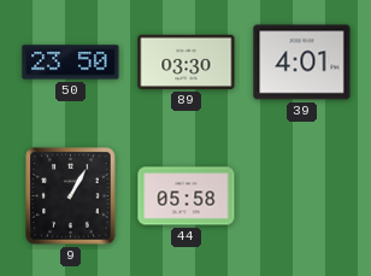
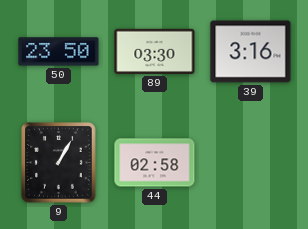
39: 4:01 -> 3:16 (251, 52)
44: 05:58 -> 02:58 (155, 163)
